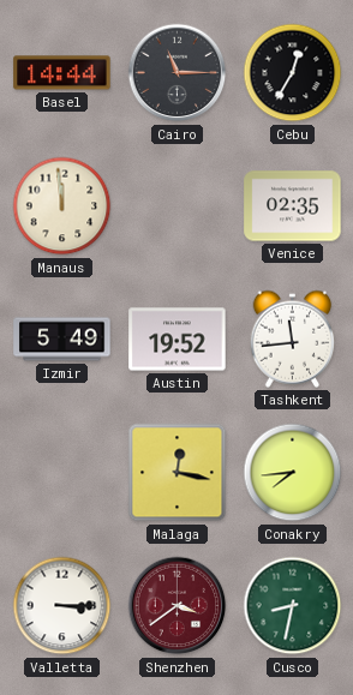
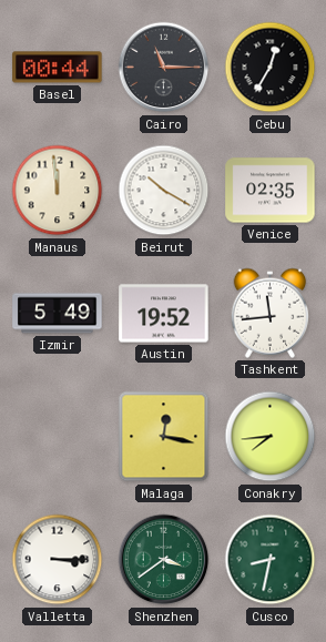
Basel: 14:44 -> 00:44 (58, 68)
Beirut: none -> 10:20 (164, 191)
Shenzhen dial: burgundy -> green (164, 560)
